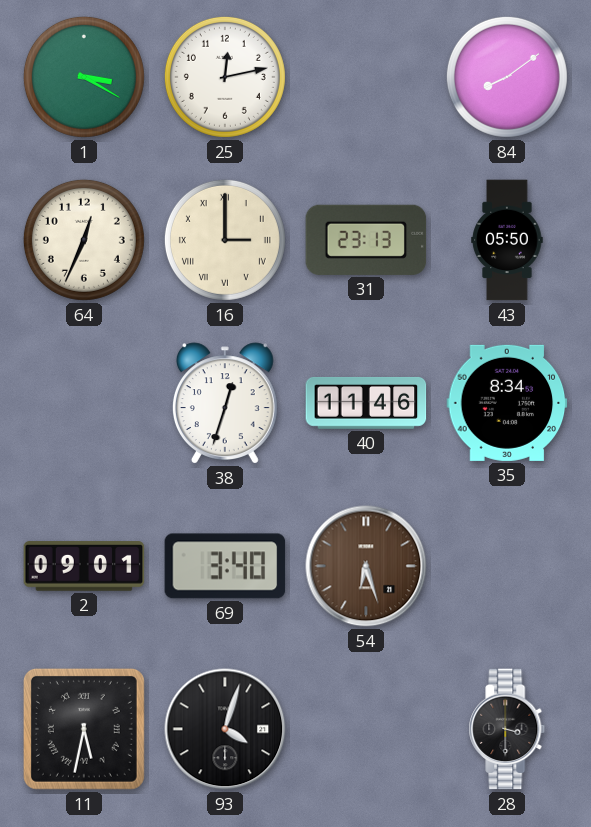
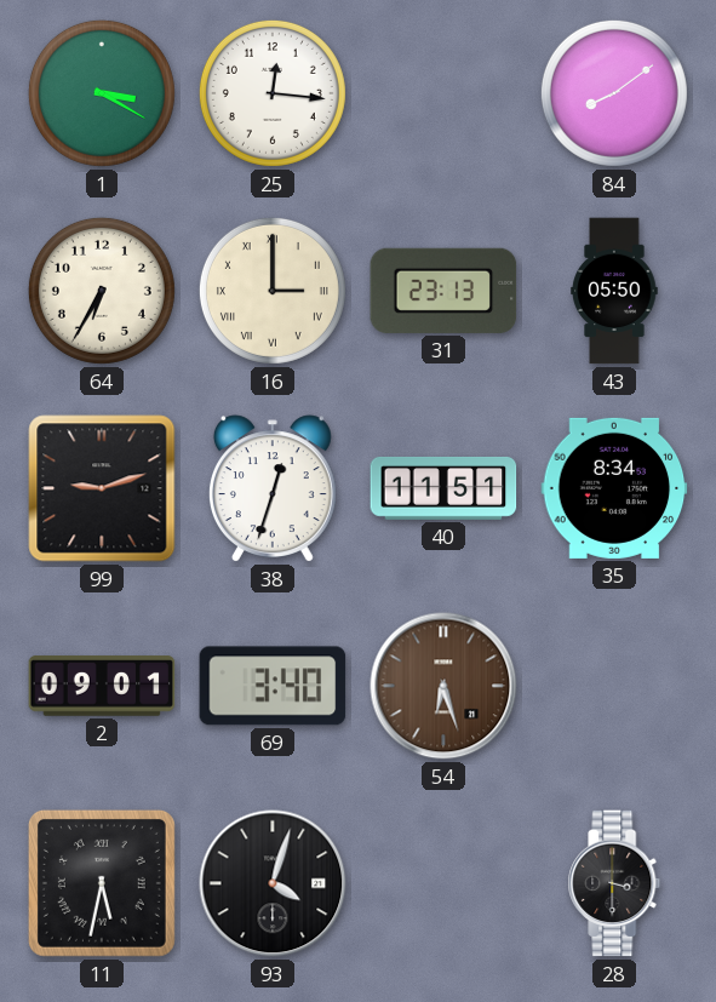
25: 12:13 -> 12:16 (273, 93)
64: 12:34 -> 6:35 (102, 291)
99: none -> 9:12 (102, 488)
40: 11:46 -> 11:51 (443, 488)
